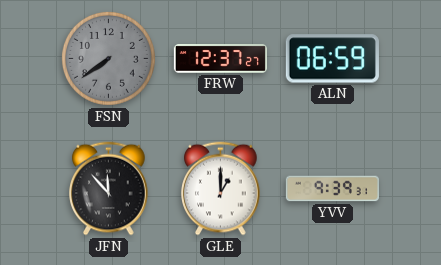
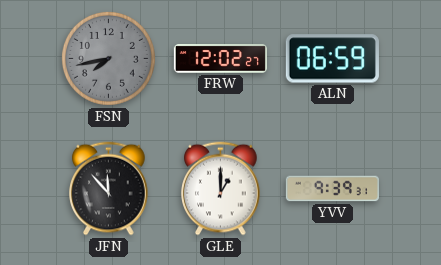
FSN: 7:39 -> 7:43 (108, 58)
FRW: 12:37 -> 12:02 (220, 59)
